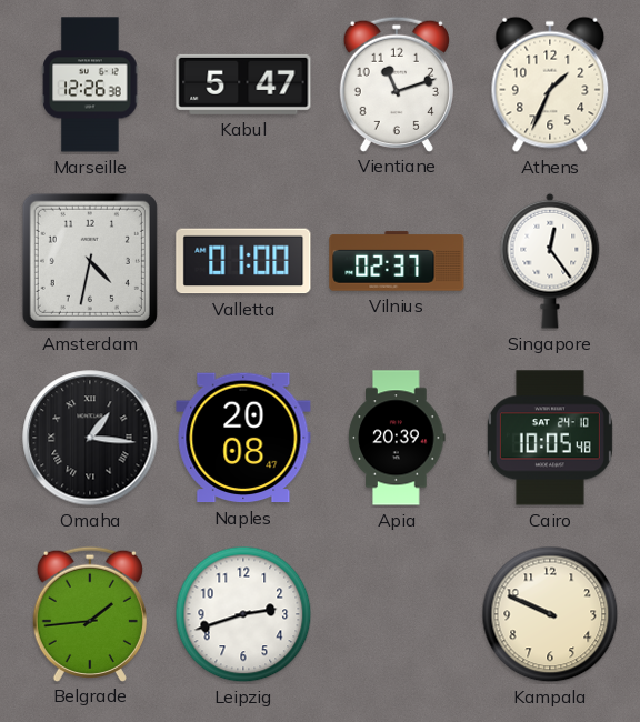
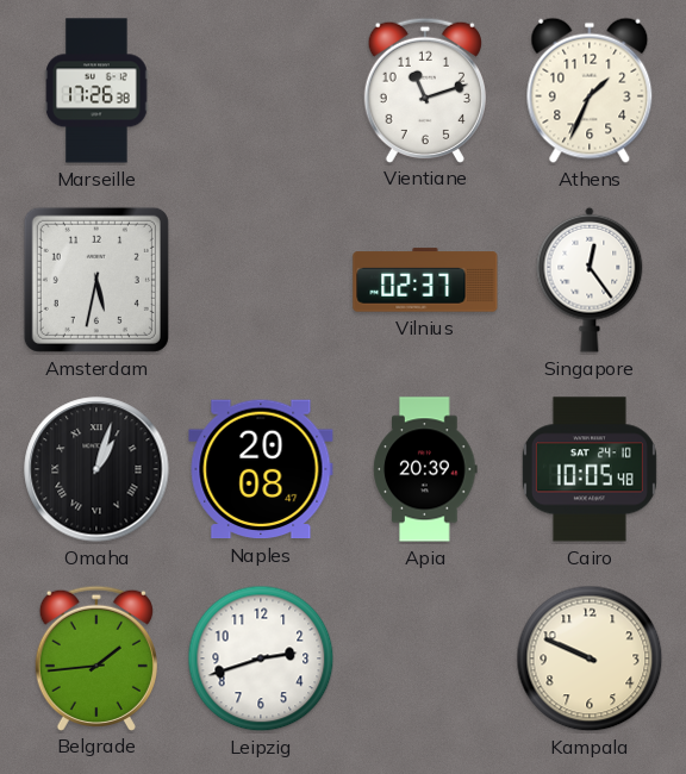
Marseille: 12:26 -> 17:26 (96, 90)
Kabul: 5:47 -> none (243, 84)
Amsterdam: 4:32 -> 5:32 (96, 280)
Valletta: 01:00 -> none (243, 261)
Omaha: 1:16 -> 1:03 (96, 469)
